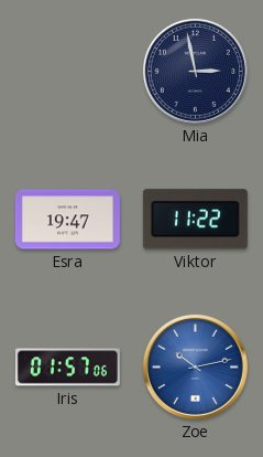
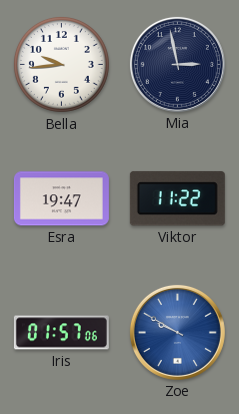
Bella: none -> 9:44 (61, 64)
Zoe: 10:13 -> 9:50 (177, 332)
